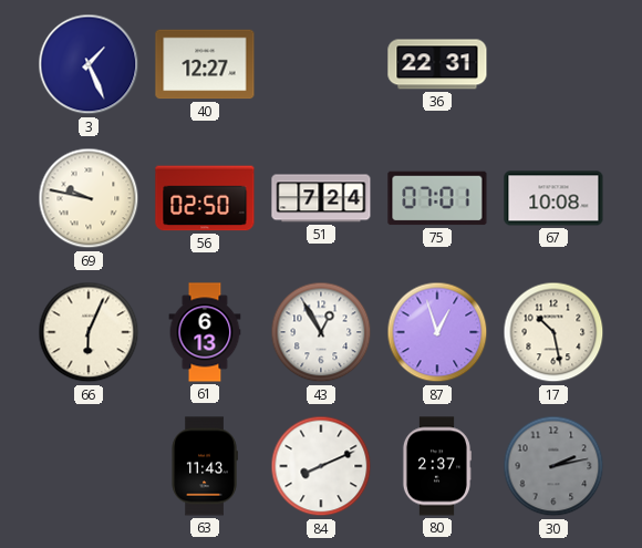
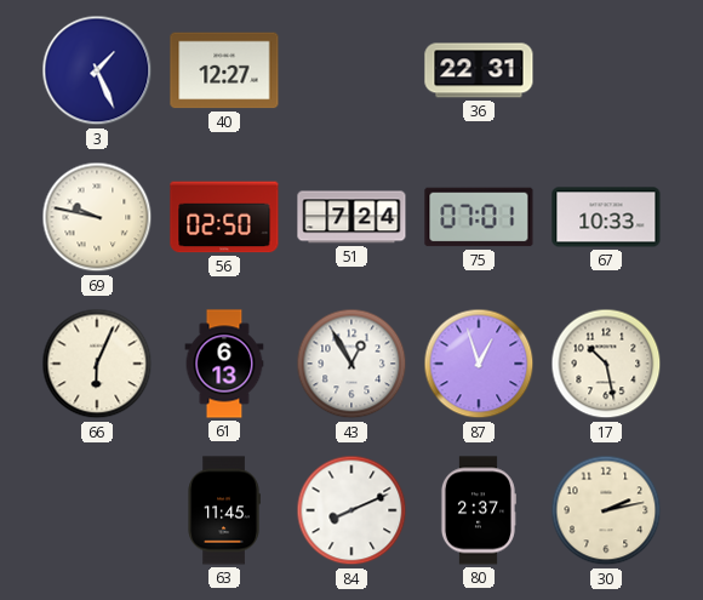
67: 10:08 -> 10:33 (606, 217)
63: 11:43 -> 11:45 (224, 510)
30 dial: grey -> cream (606, 510)
